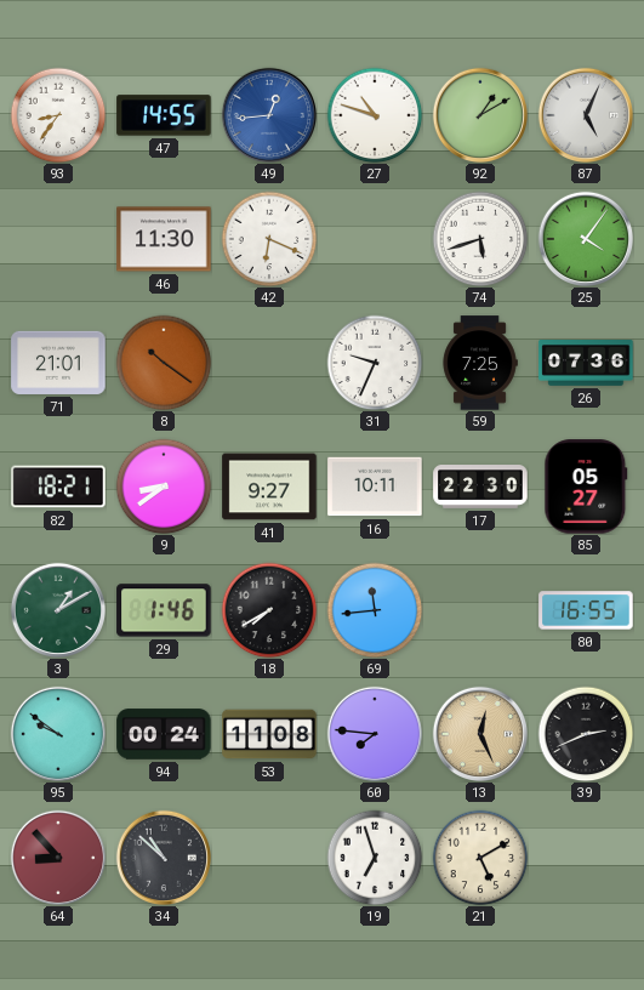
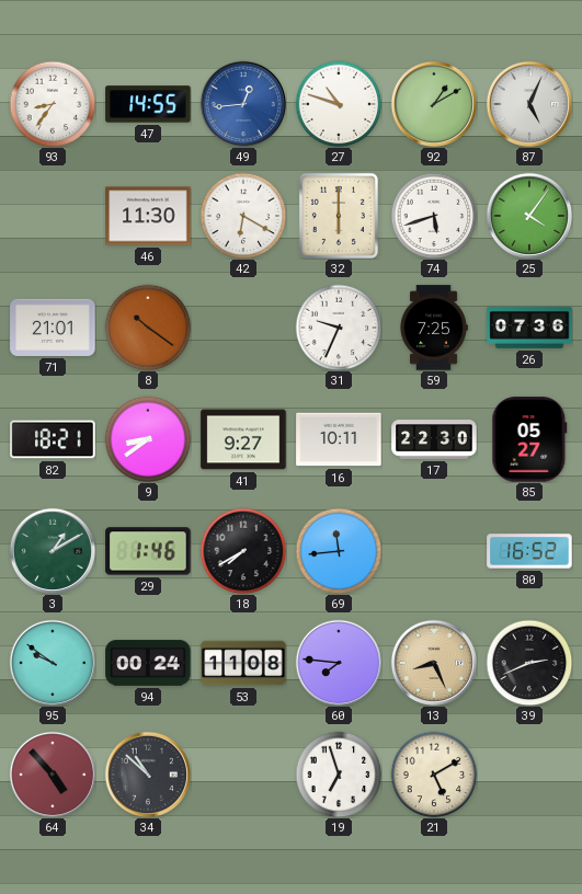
42: 6:19 -> 6:20 (243, 216)
32: none -> 6:00 (339, 216)
80: 16:55 -> 16:52 (529, 551)
13: 12:26 -> 8:26 (433, 662)
64: 8:53 -> 4:53 (52, 773)
